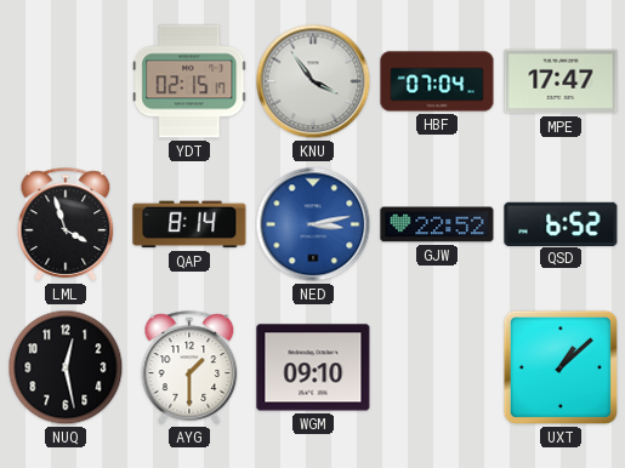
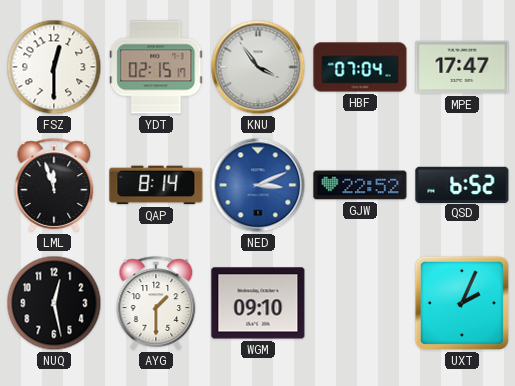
FSZ: none -> 12:30 (54, 67)
LML: 3:57 -> 11:57 (54, 185)
NED: 3:13 -> 3:11 (258, 185)
UXT: 1:08 -> 2:04 (462, 303)
